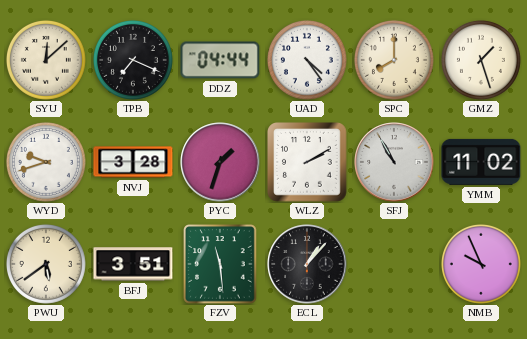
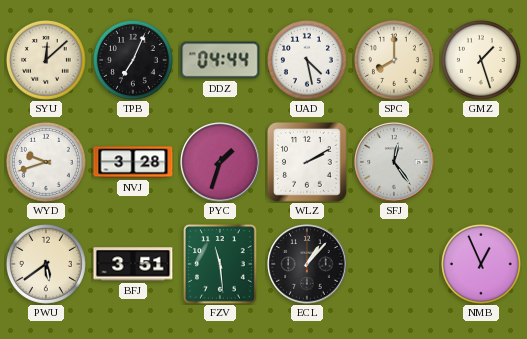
TPB: 7:19 -> 7:04 (133, 60)
UAD: 4:24 -> 4:28 (307, 60)
SFJ: 10:55 -> 12:24 (394, 162)
YMM: 11:02 -> none (481, 162)
NMB: 9:56 -> 12:56 (481, 264)
